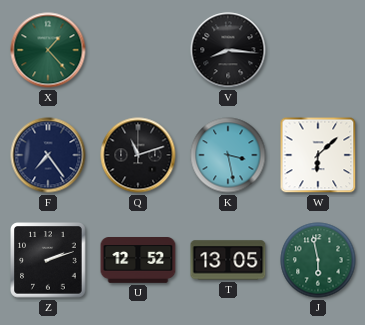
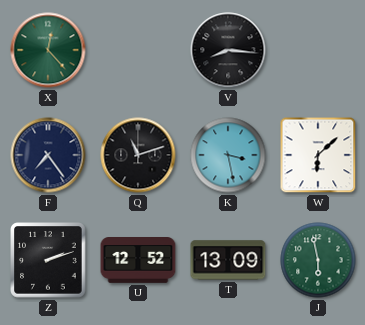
X: 1:23 -> 12:23 (48, 50)
T: 13:05 -> 13:09 (228, 260)
